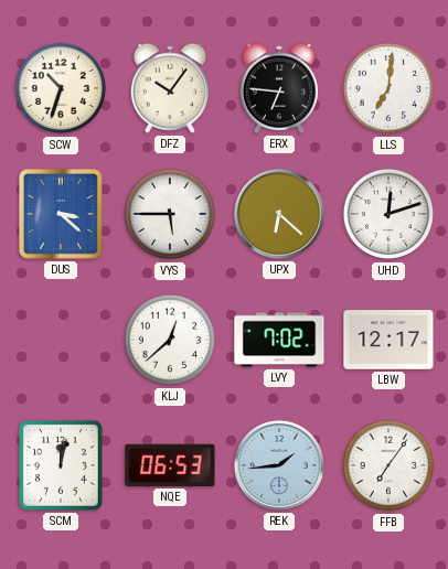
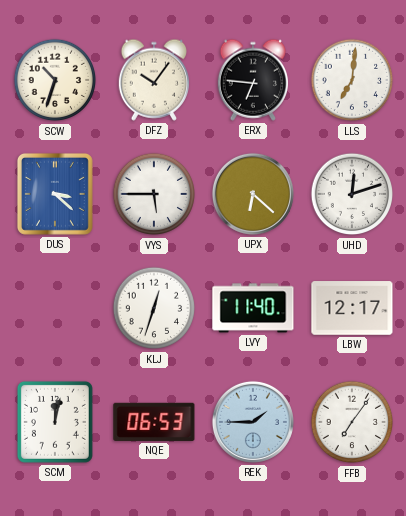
KLJ: 12:38 -> 12:33 (154, 308)
LVY: 7:02 -> 11:40 (253, 308)
REK: 1:44 -> 1:45 (253, 422)
